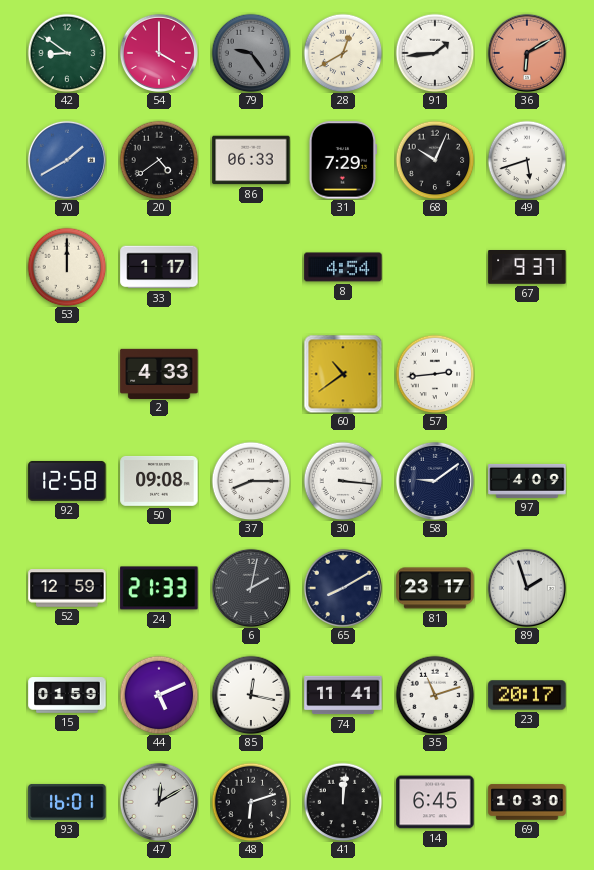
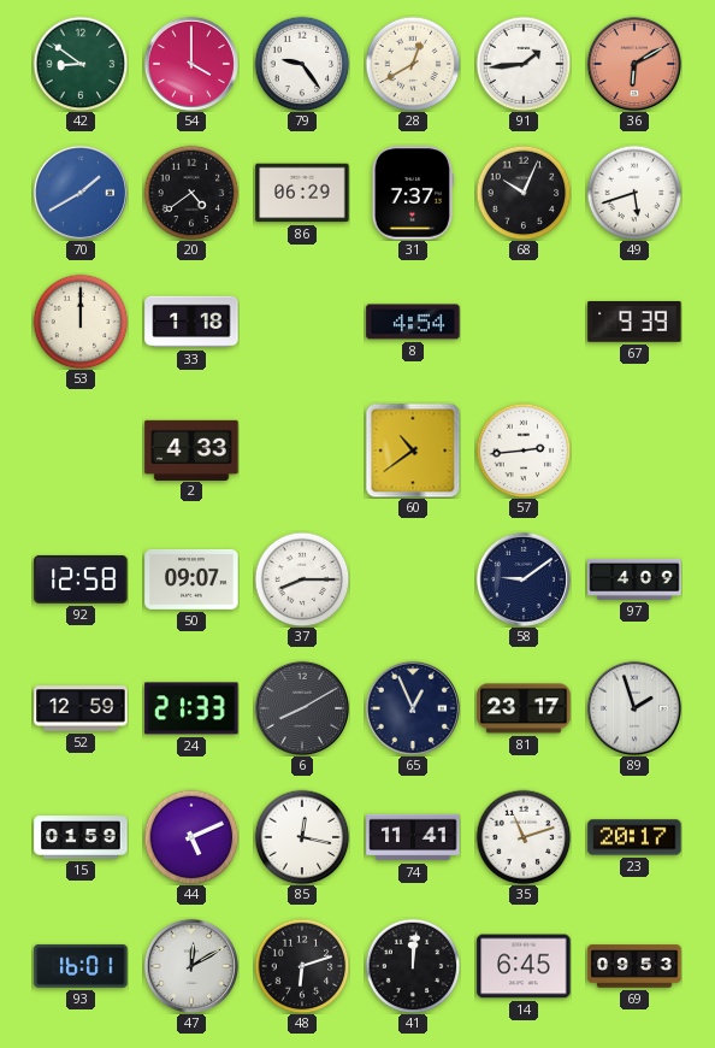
79 dial: grey -> white (302, 64)
86: 06:33 -> 06:29 (302, 193)
31: 7:29 -> 7:37 (413, 193)
33: 1:17 -> 1:18 (191, 322)
67: 9:37 -> 9:39 (634, 323)
50: 09:08 -> 09:07 (191, 579)
30: 3:16 -> none (343, 481)
6: 2:02 -> 8:10 (302, 708)
65: 8:10 -> 12:56 (413, 708)
69: 10:30 -> 09:53 (634, 966)
